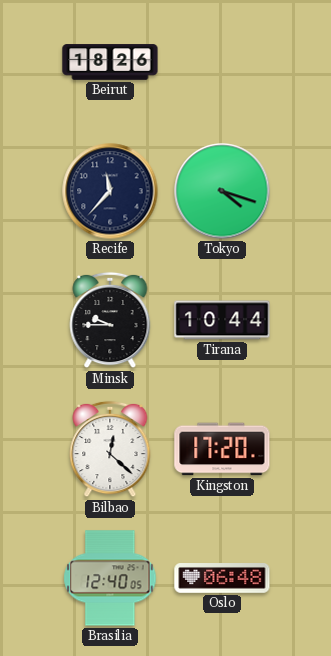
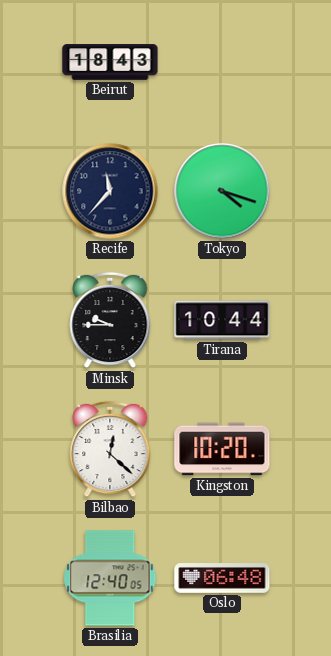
Beirut: 18:26 -> 18:43 (110, 62)
Kingston: 17:20 -> 10:20 (222, 449)
